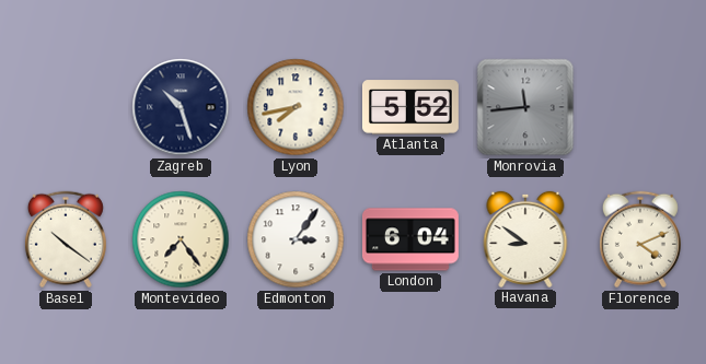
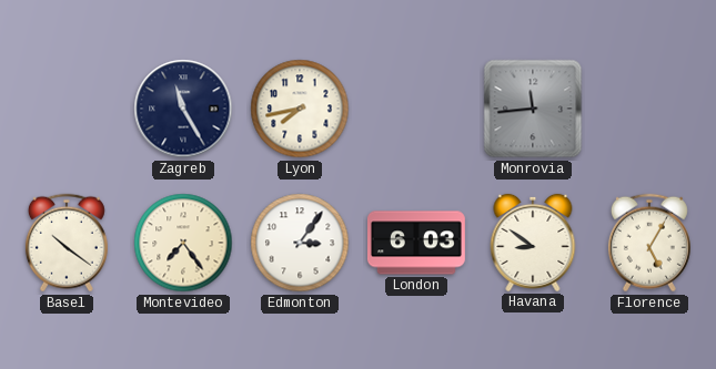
Zagreb: 10:27 -> 11:25 (183, 109)
Atlanta: 5:52 -> none (410, 107)
London: 6:04 -> 6:03 (416, 243)
Florence: 4:11 -> 5:05 (649, 243)
